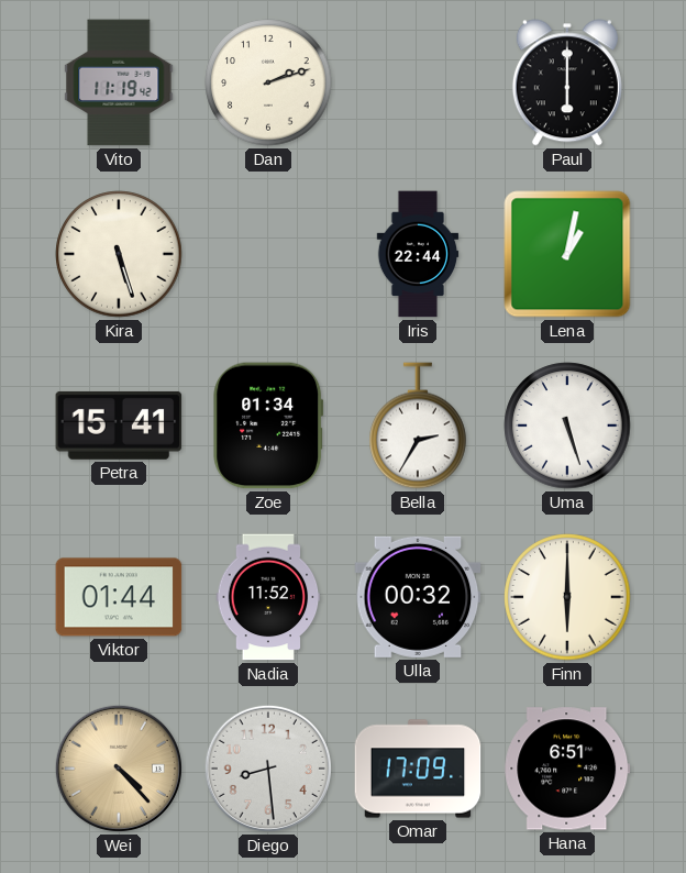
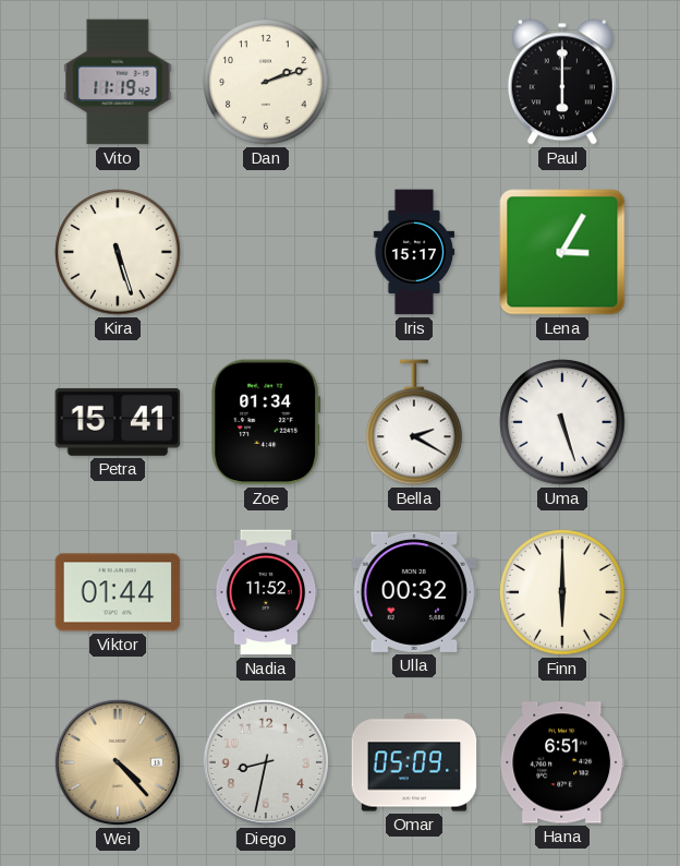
Iris: 22:44 -> 15:17 (414, 252)
Lena: 1:02 -> 3:05 (562, 252)
Bella: 2:35 -> 2:20 (414, 422)
Diego: 8:29 -> 8:32 (266, 762)
Omar: 17:09 -> 05:09 (414, 762)
